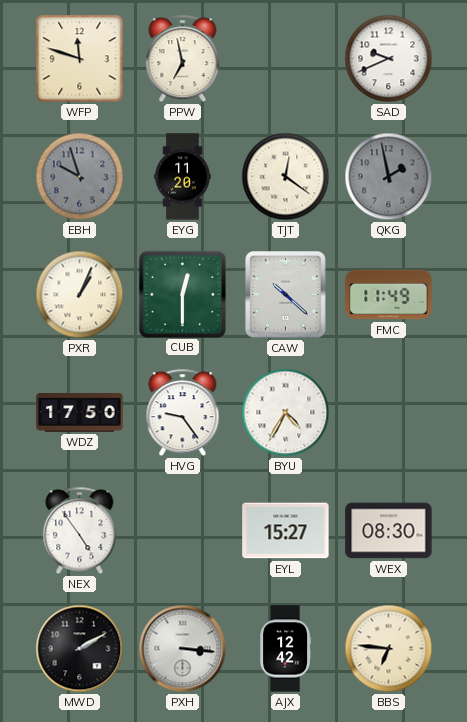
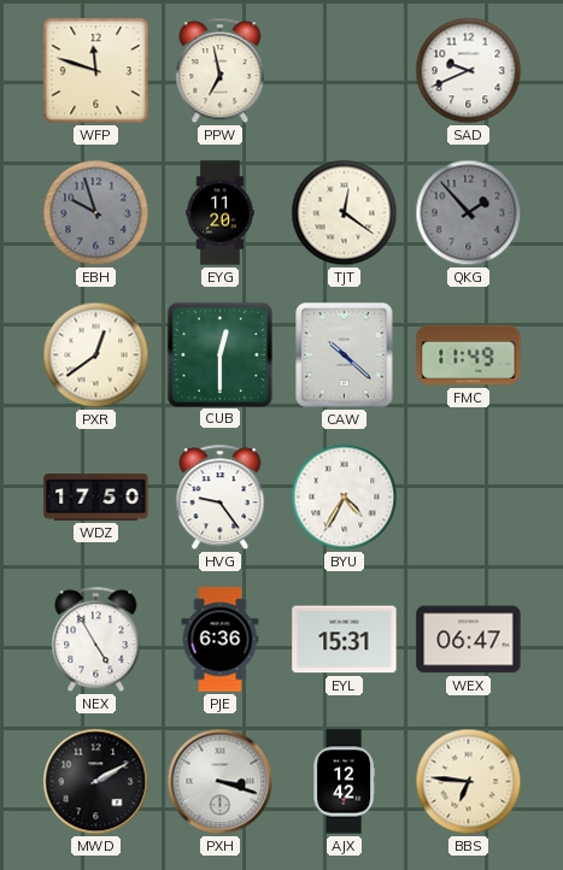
QKG: 1:58 -> 1:53 (469, 213)
PXR: 1:04 -> 12:39 (96, 355)
NEX: 4:54 -> 4:55 (96, 640)
PJE: none -> 6:36 (221, 640)
EYL: 15:27 -> 15:31 (345, 640)
WEX: 08:30 -> 06:47 (469, 640)
PXH: 3:16 -> 3:18 (221, 782)
